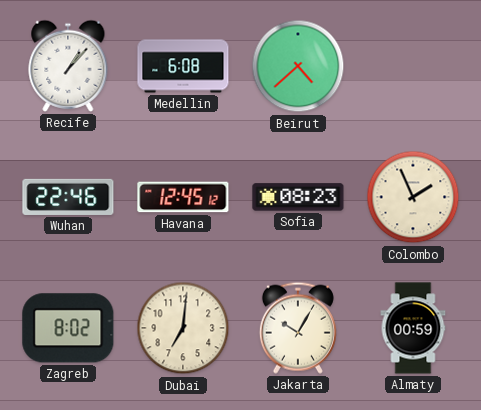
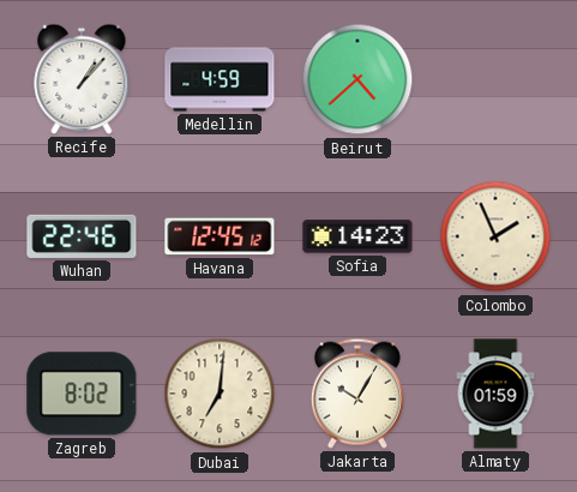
Medellin: 6:08 -> 4:59 (220, 79)
Sofia: 08:23 -> 14:23 (357, 236)
Almaty: 00:59 -> 01:59 (495, 394)
